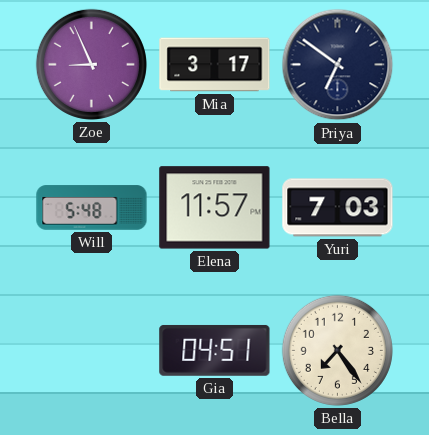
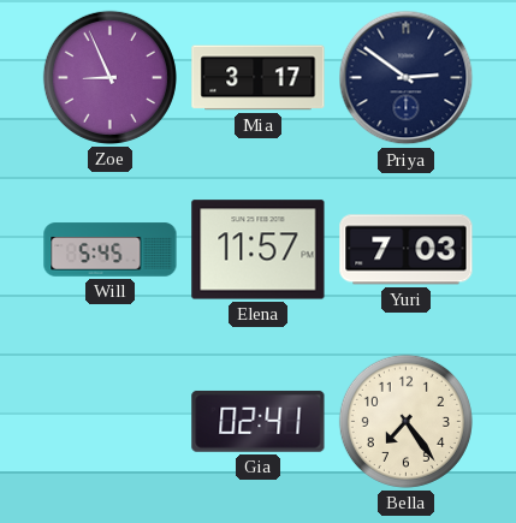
Priya: 6:51 -> 2:51 (407, 78)
Will: 5:48 -> 5:45 (111, 250)
Gia: 04:51 -> 02:41 (259, 421)
